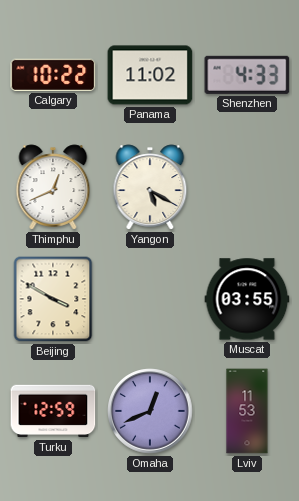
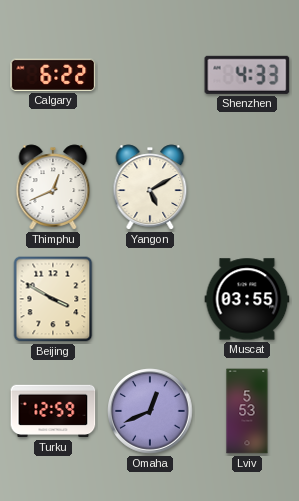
Calgary: 10:22 -> 6:22 (53, 75)
Panama: 11:02 -> none (150, 75)
Yangon: 5:20 -> 5:10 (150, 187)
Lviv: 11:53 -> 5:53 (247, 411)
